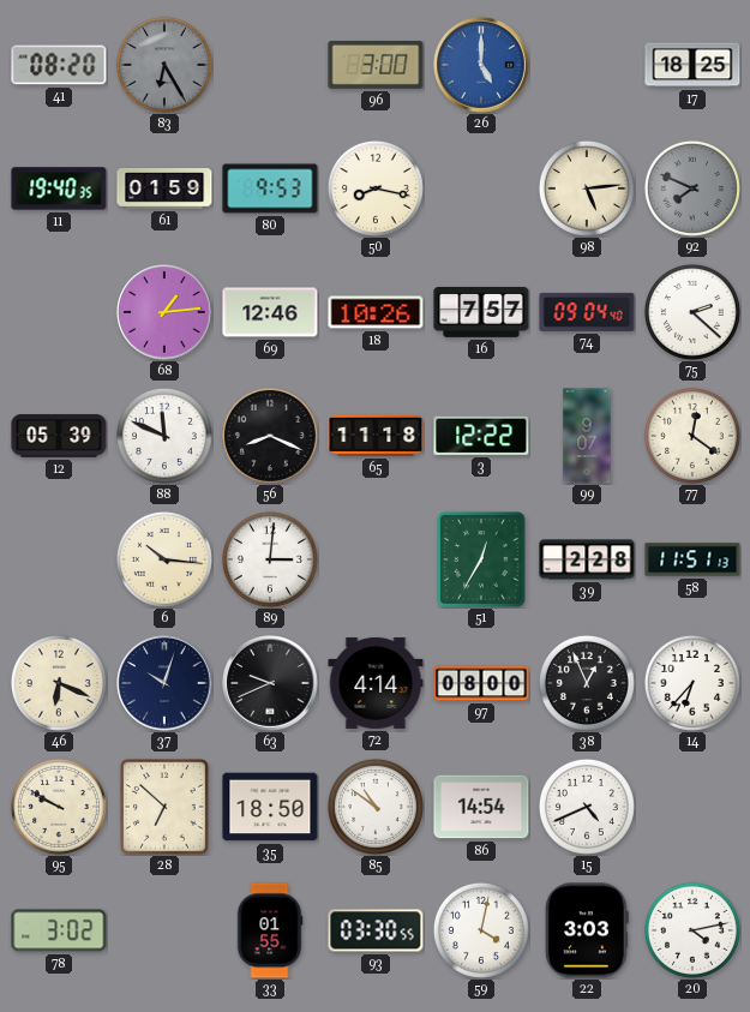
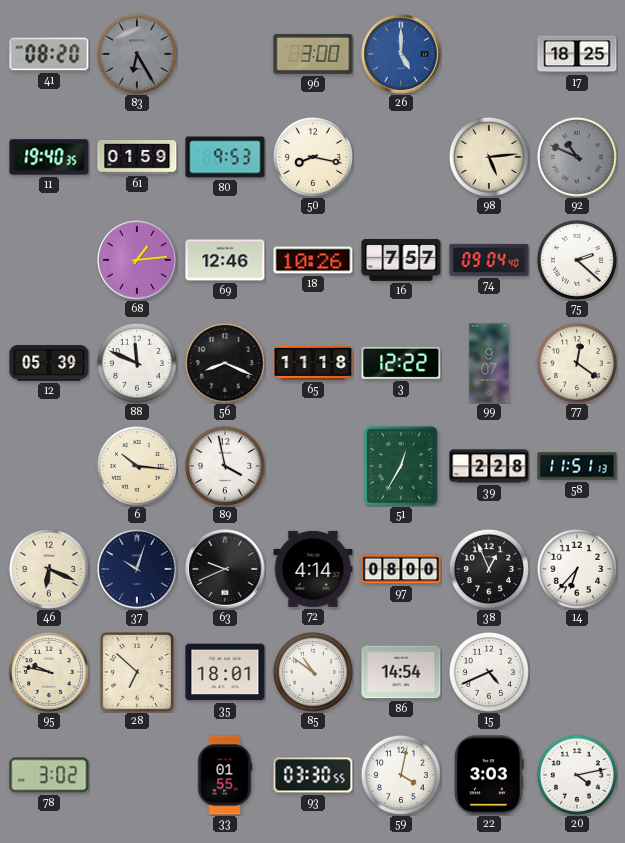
92: 7:49 -> 10:49 (577, 157)
89: 3:01 -> 3:58 (225, 466)
95: 9:50 -> 9:47 (49, 672)
35: 18:50 -> 18:01 (225, 672)
